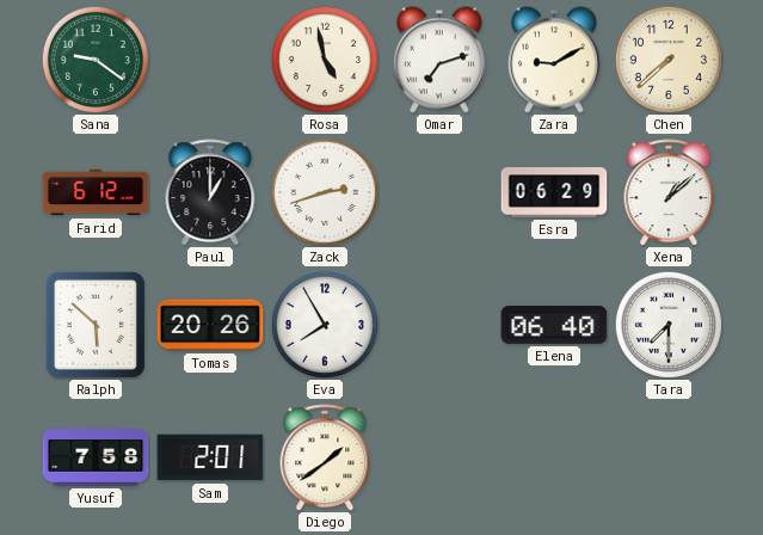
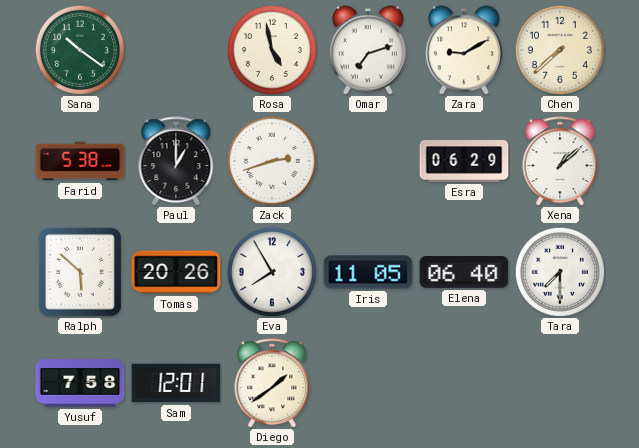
Sana: 9:21 -> 10:21 (80, 50)
Farid: 6:12 -> 5:38 (80, 161)
Iris: none -> 11:05 (368, 272)
Sam: 2:01 -> 12:01 (176, 383)
